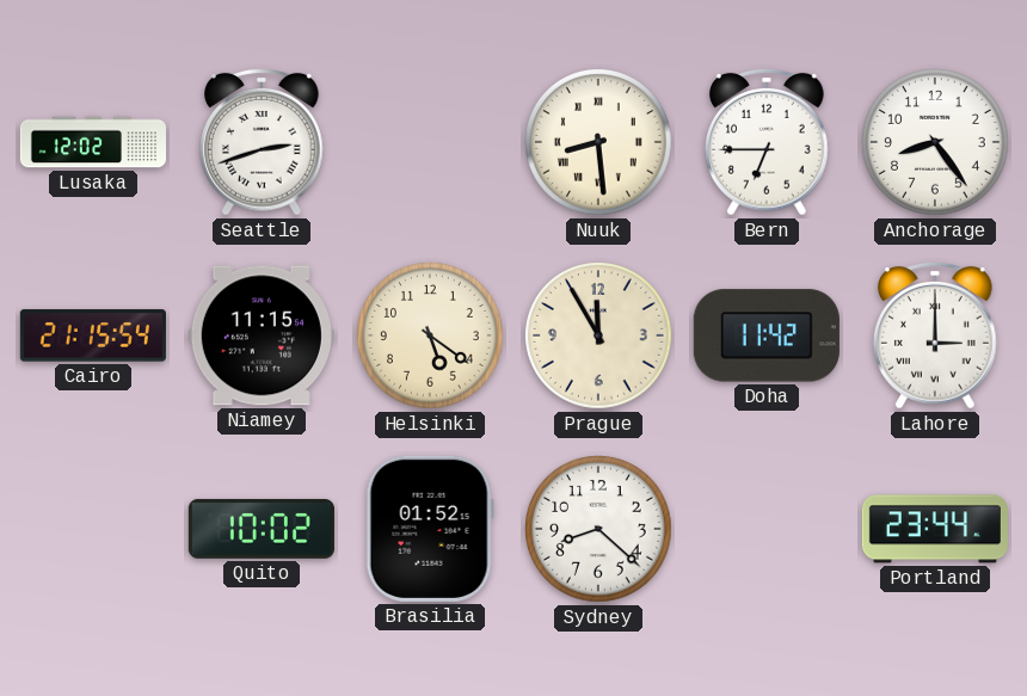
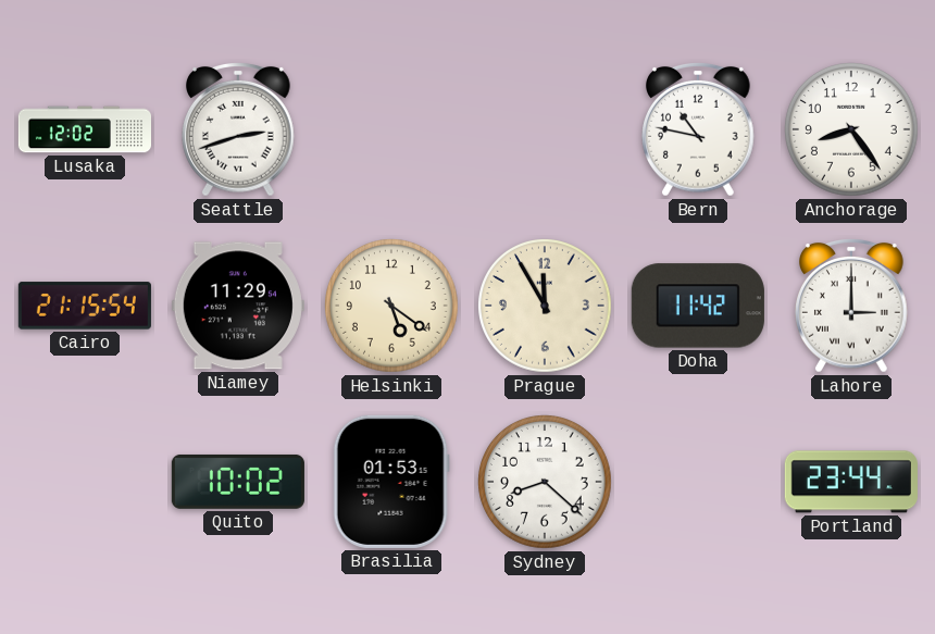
Nuuk: 8:29 -> none (599, 143)
Bern: 6:45 -> 10:47 (699, 130)
Niamey: 11:15 -> 11:29 (238, 306)
Brasilia: 01:52 -> 01:53 (391, 482)
